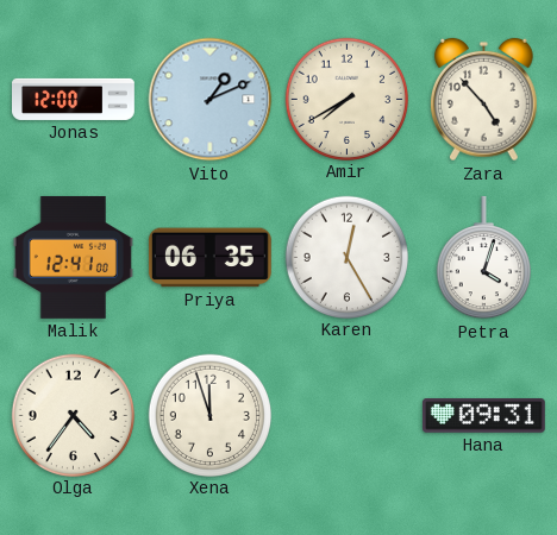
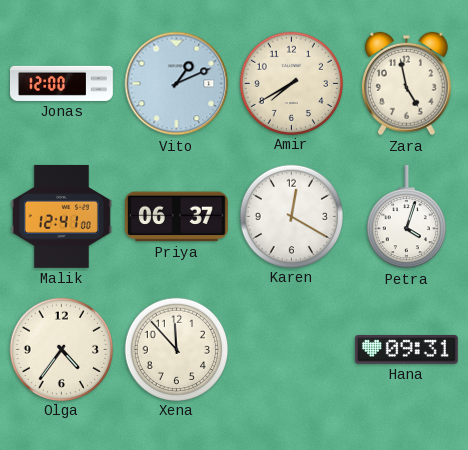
Zara: 4:53 -> 4:58 (407, 84)
Priya: 06:35 -> 06:37 (176, 217)
Karen: 12:25 -> 12:20 (291, 216)
Xena: 11:57 -> 11:53 (176, 349)
